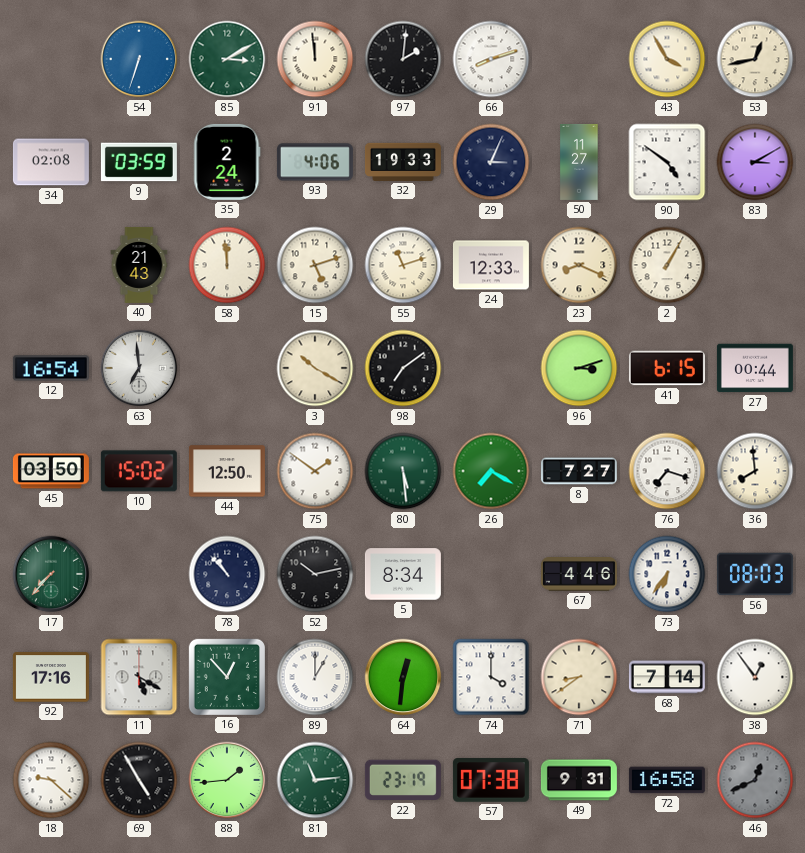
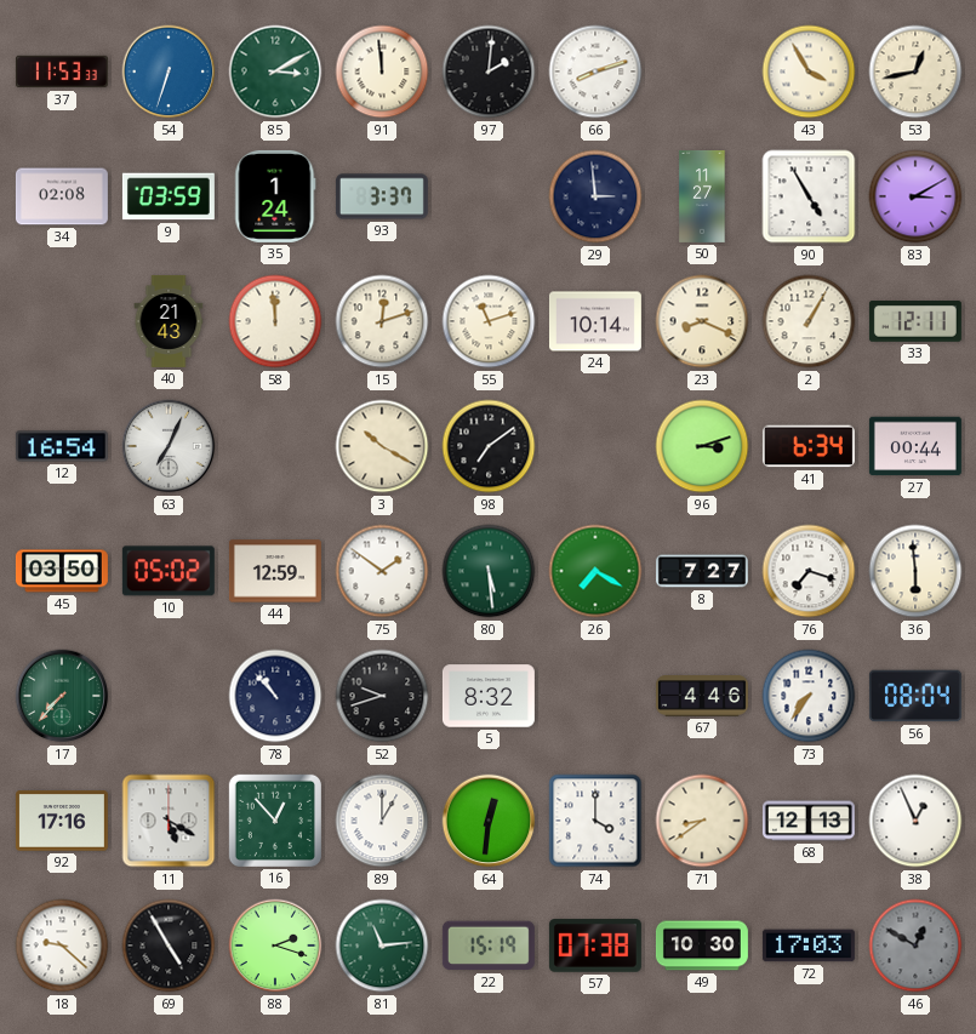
37: none -> 11:53 (62, 72)
35: 2:24 -> 1:24 (275, 196)
93: 4:06 -> 3:37 (382, 196)
32: 19:33 -> none (403, 162)
29: 3:04 -> 2:59 (595, 196)
90: 4:51 -> 4:55 (809, 196)
15: 5:12 -> 12:12 (382, 321)
24: 12:33 -> 10:14 (595, 321)
33: none -> 12:11 (915, 321)
63: 6:59 -> 7:04 (169, 446)
41: 6:15 -> 6:34 (809, 446)
10: 15:02 -> 05:02 (169, 571)
44: 12:50 -> 12:59 (275, 571)
36: 7:59 -> 5:59 (915, 571)
52: 10:13 -> 9:42 (382, 696)
5: 8:34 -> 8:32 (489, 696)
73: 6:36 -> 7:36 (809, 696)
56: 08:03 -> 08:04 (915, 696)
68: 7:14 -> 12:13 (809, 821)
38: 12:54 -> 12:56 (915, 821)
88: 1:44 -> 2:18 (275, 946)
22: 23:19 -> 15:19 (489, 946)
49: 9:31 -> 10:30 (702, 946)
72: 16:58 -> 17:03 (809, 946)
46: 12:41 -> 12:50 (915, 946)
